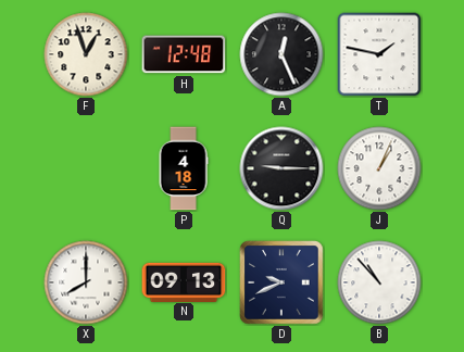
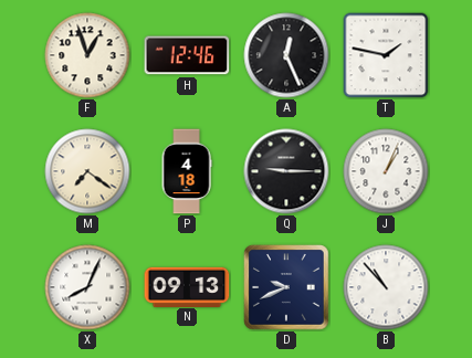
H: 12:48 -> 12:46 (187, 55)
M: none -> 7:21 (87, 171)
X: 8:00 -> 8:04 (87, 287)
